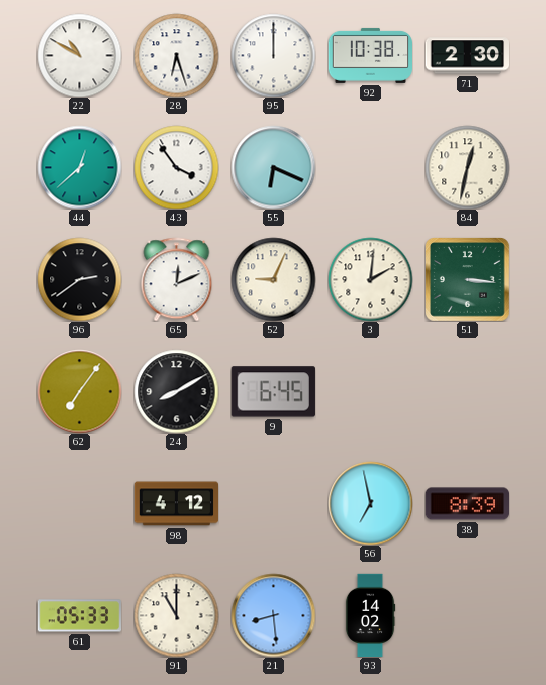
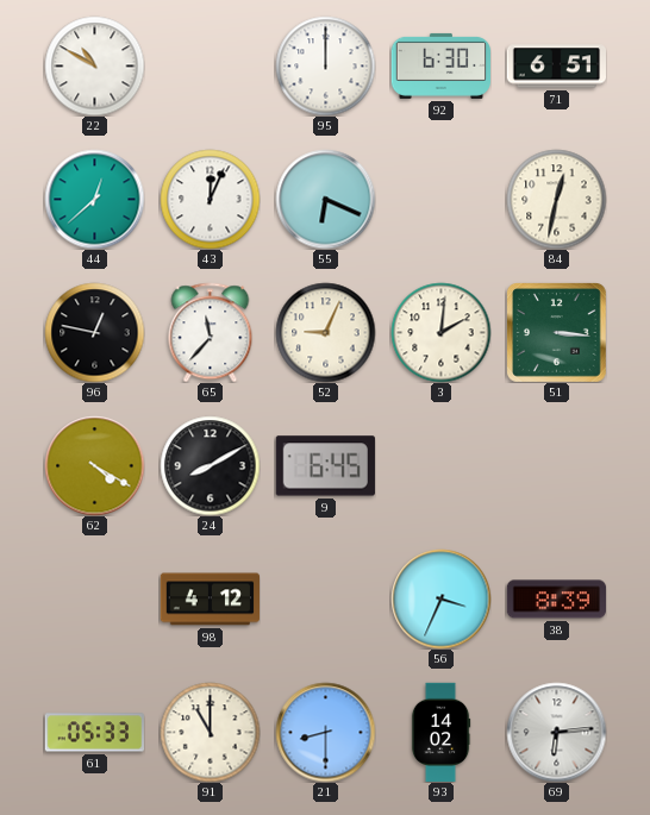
28: 6:27 -> none (176, 55)
92: 10:38 -> 6:30 (440, 65)
71: 2:30 -> 6:51 (556, 67)
43: 3:54 -> 12:04 (210, 199)
96: 2:39 -> 12:47 (94, 332)
65: 12:11 -> 11:37 (211, 332)
62: 7:06 -> 4:20 (94, 465)
56: 6:58 -> 3:34 (440, 598)
21: 8:29 -> 8:30 (325, 732)
69: none -> 6:14 (556, 732)
